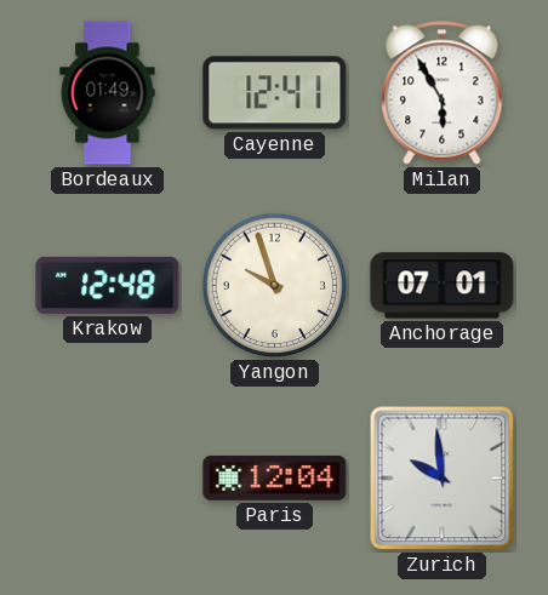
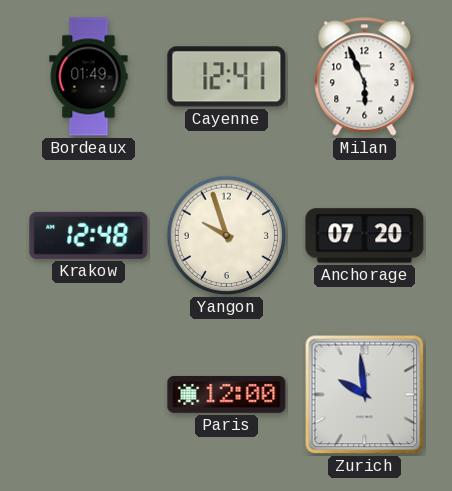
Milan: 5:55 -> 5:56 (365, 77)
Anchorage: 07:01 -> 07:20 (365, 236)
Paris: 12:04 -> 12:00 (227, 394)
